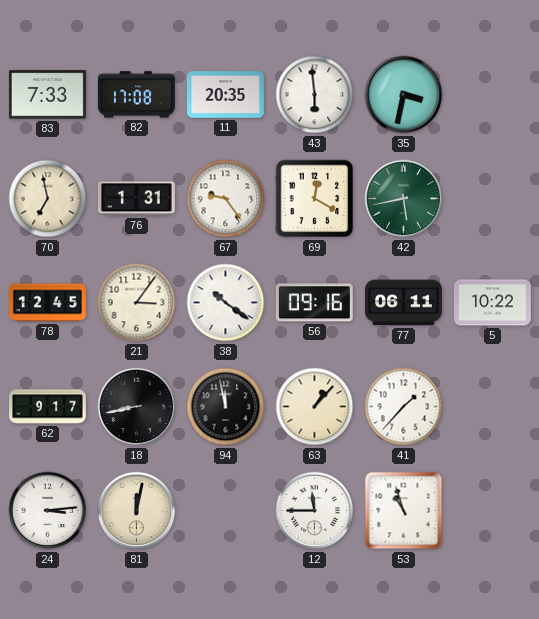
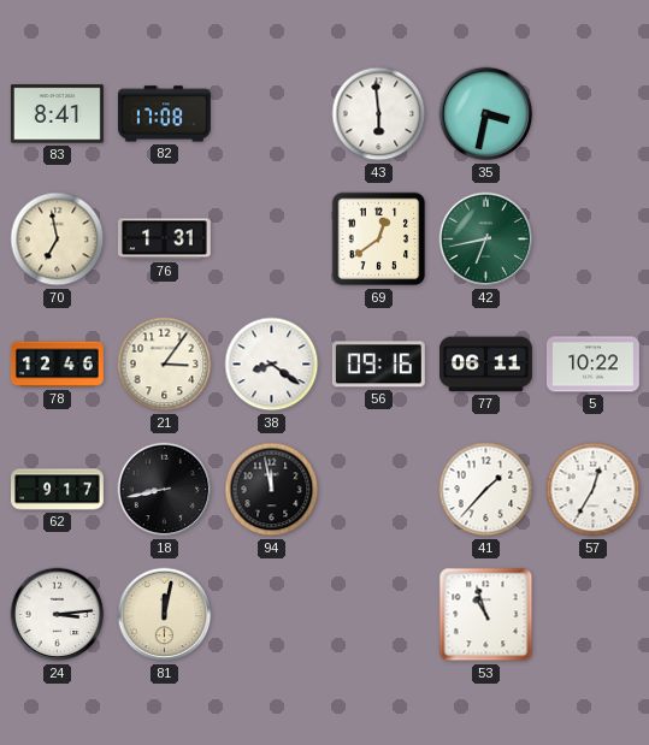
83: 7:33 -> 8:41 (57, 114)
11: 20:35 -> none (225, 95)
67: 9:24 -> none (226, 199)
69: 12:20 -> 12:39 (379, 240)
42: 5:43 -> 6:43 (486, 240)
78: 12:45 -> 12:46 (57, 365)
38: 10:21 -> 8:21 (272, 365)
63: 1:07 -> none (315, 407)
57: none -> 12:35 (594, 490)
12: 11:45 -> none (315, 511)
